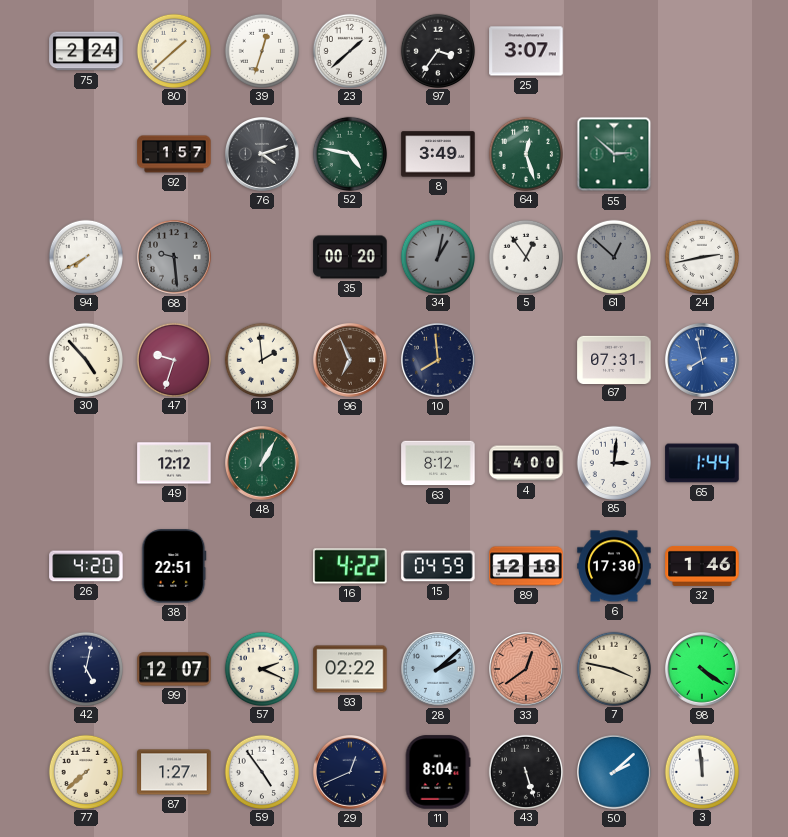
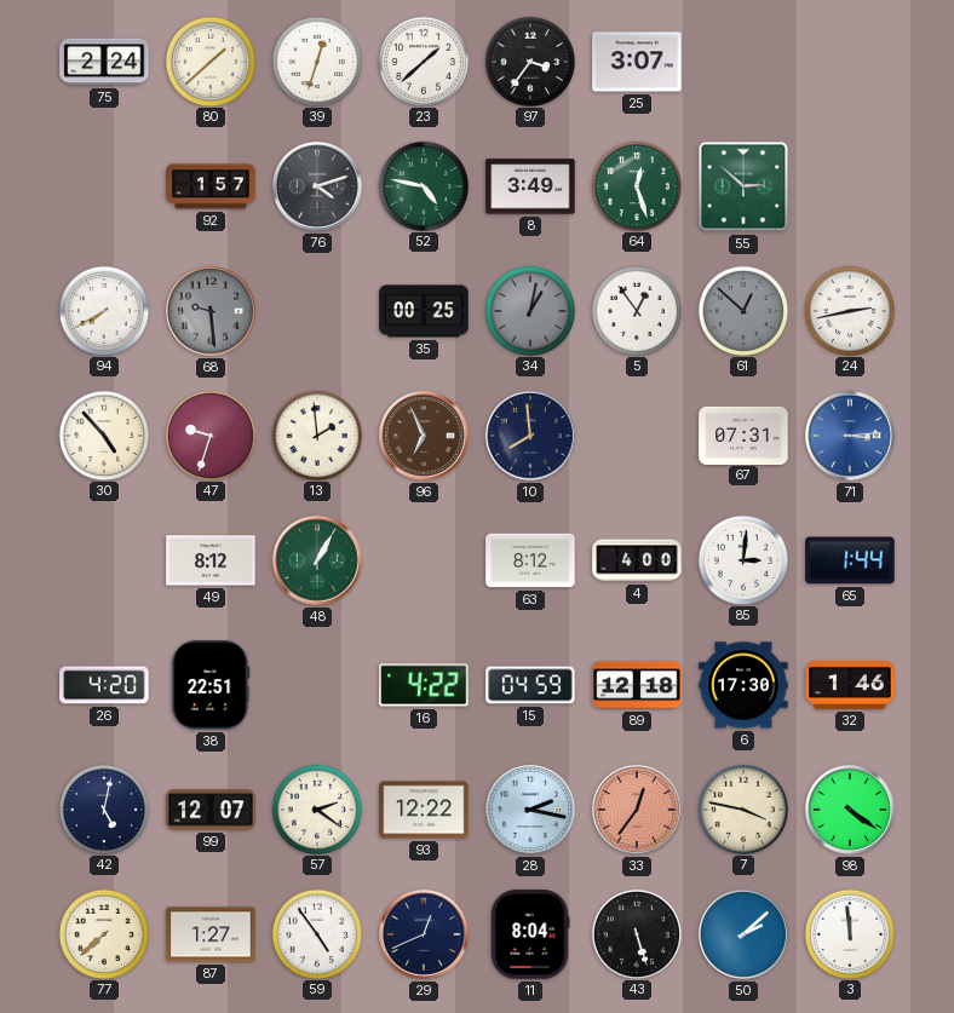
35: 00:20 -> 00:25 (424, 311)
71: 7:58 -> 3:14 (851, 437)
49: 12:12 -> 8:12 (211, 560)
57: 2:19 -> 2:21 (316, 808)
93: 02:22 -> 12:22 (424, 810)
28: 2:08 -> 2:17 (531, 811)
33: 12:39 -> 12:36 (638, 811)
